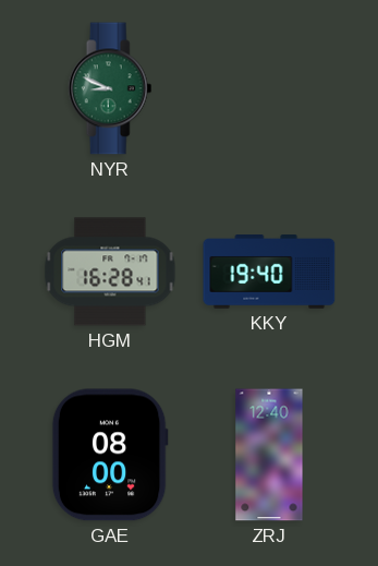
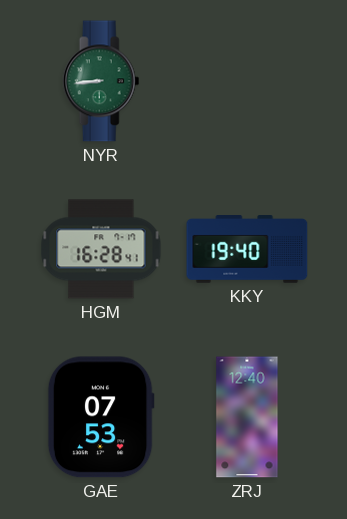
NYR: 8:49 -> 8:44 (101, 81)
GAE: 08:00 -> 07:53 (101, 417)
